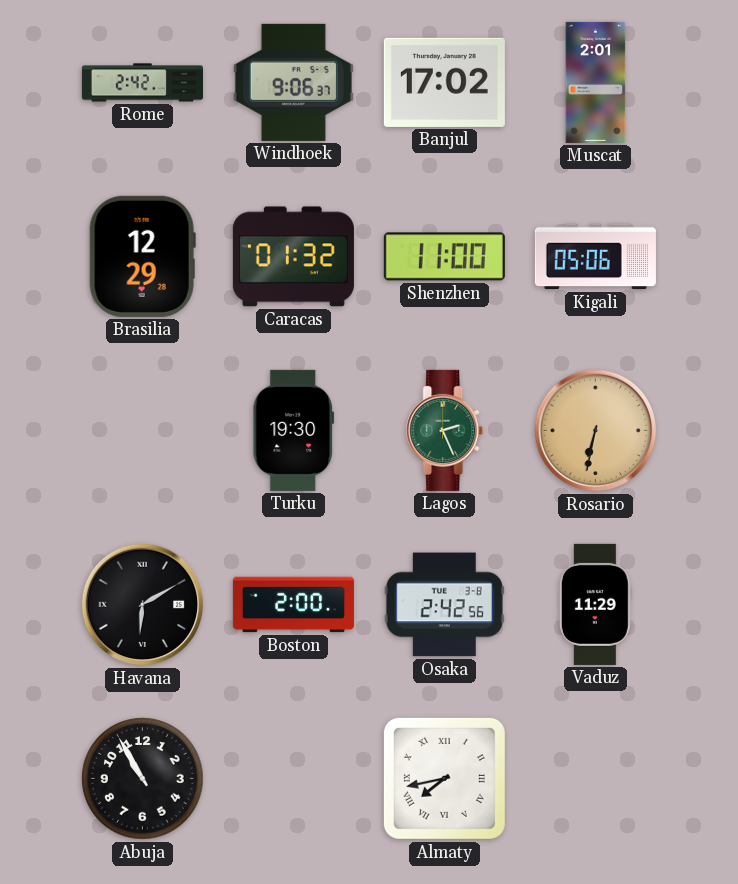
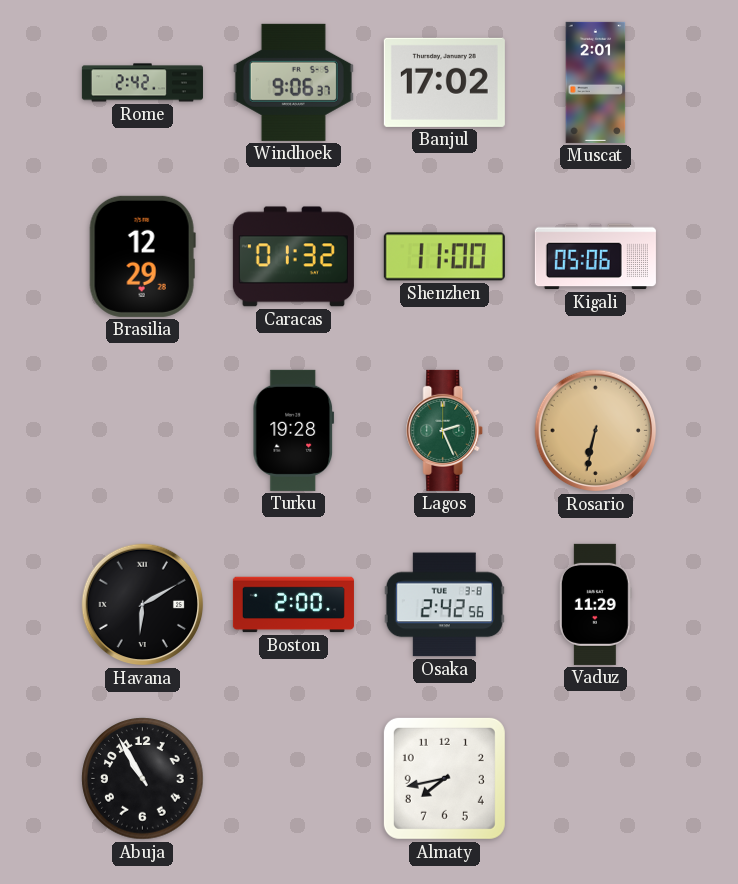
Turku: 19:30 -> 19:28 (294, 430)
Almaty numerals: Roman -> Arabic (444, 778)
